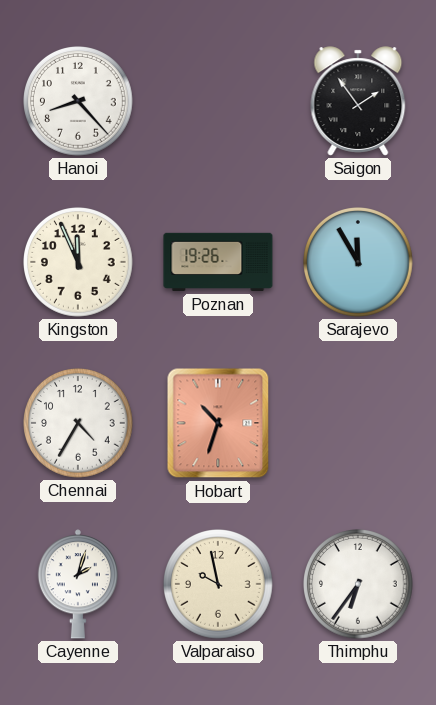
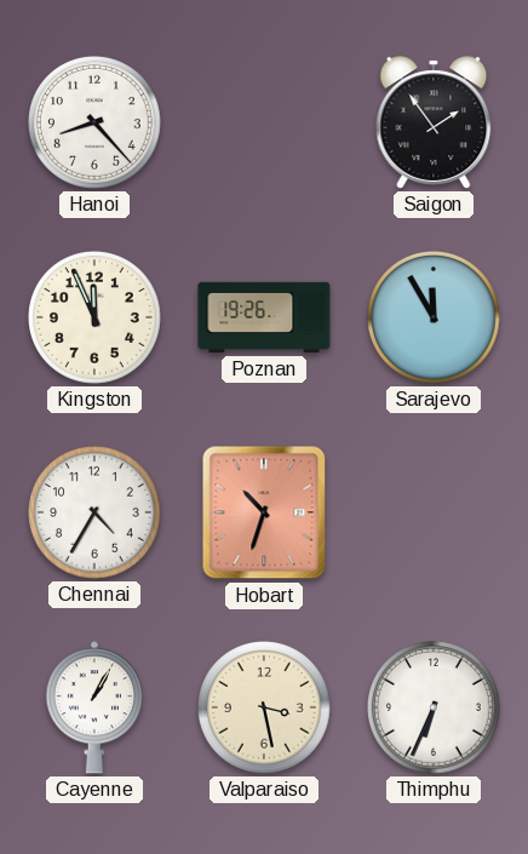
Cayenne: 2:03 -> 1:05 (93, 707)
Valparaiso: 9:58 -> 3:28 (265, 709)
Thimphu: 6:36 -> 6:34 (435, 709)
